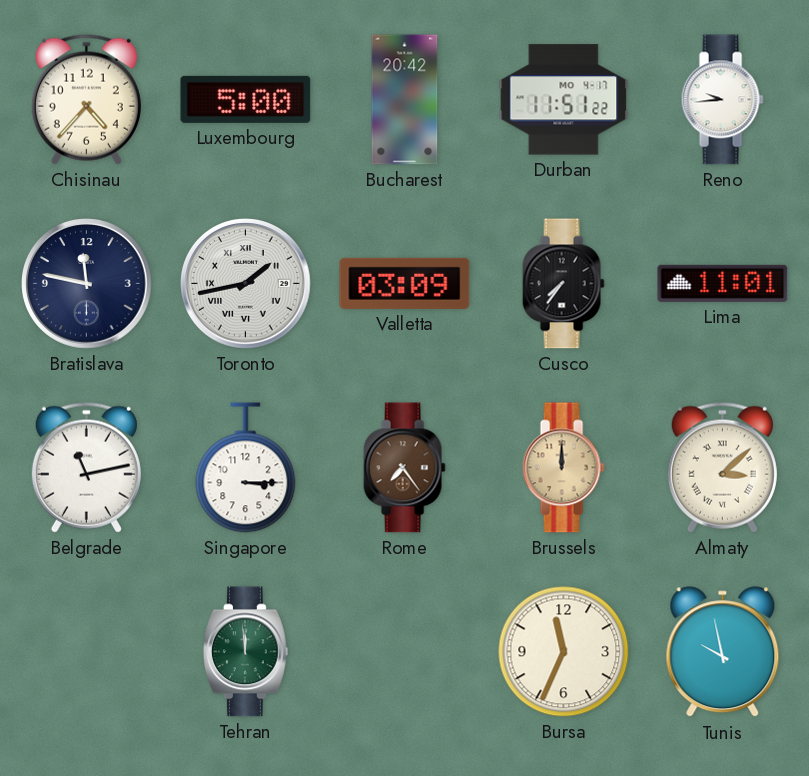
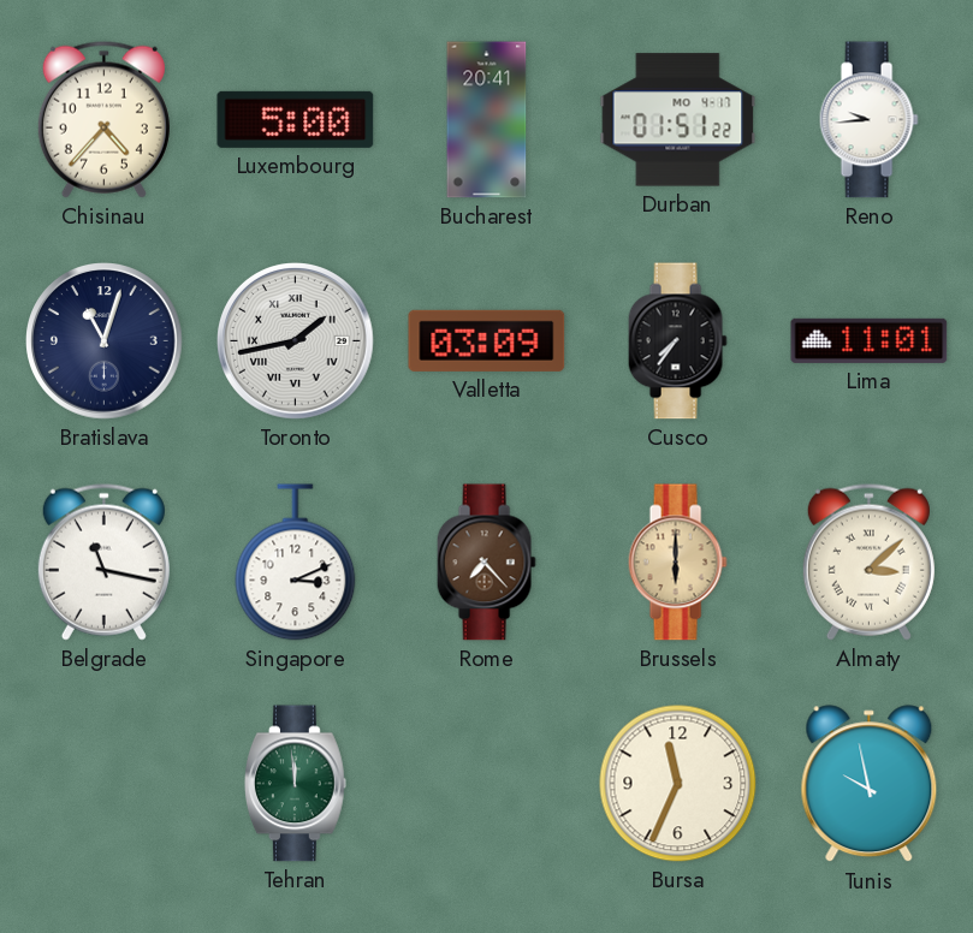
Bucharest: 20:42 -> 20:41 (487, 120)
Durban: 11:51 -> 01:51 (678, 120)
Bratislava: 11:47 -> 11:03 (105, 341)
Belgrade: 11:13 -> 11:17 (103, 561)
Singapore: 3:15 -> 3:11 (296, 563)
Rome: 7:24 -> 7:23 (486, 563)
Brussels: 12:00 -> 6:00 (677, 563)
